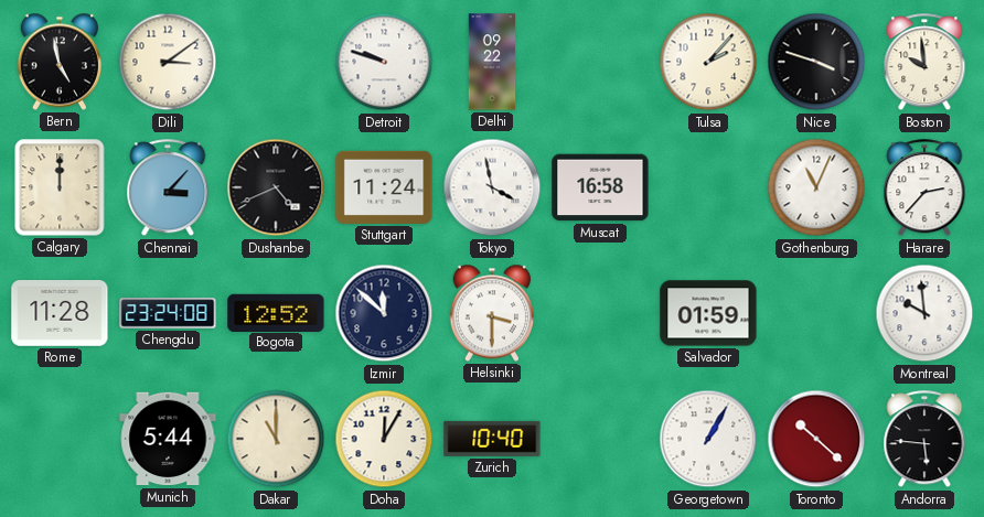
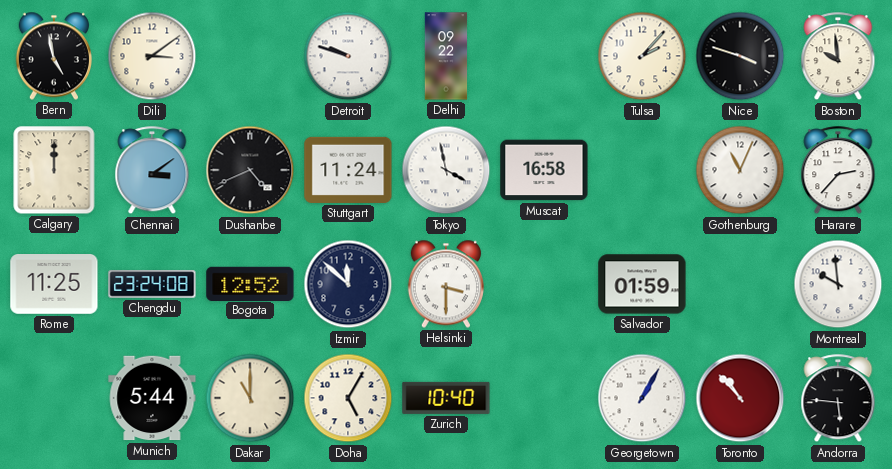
Chennai: 3:07 -> 3:09 (152, 171)
Rome: 11:28 -> 11:25 (54, 284)
Doha: 12:05 -> 5:05 (348, 398)
Toronto: 10:22 -> 10:53 (740, 398)
